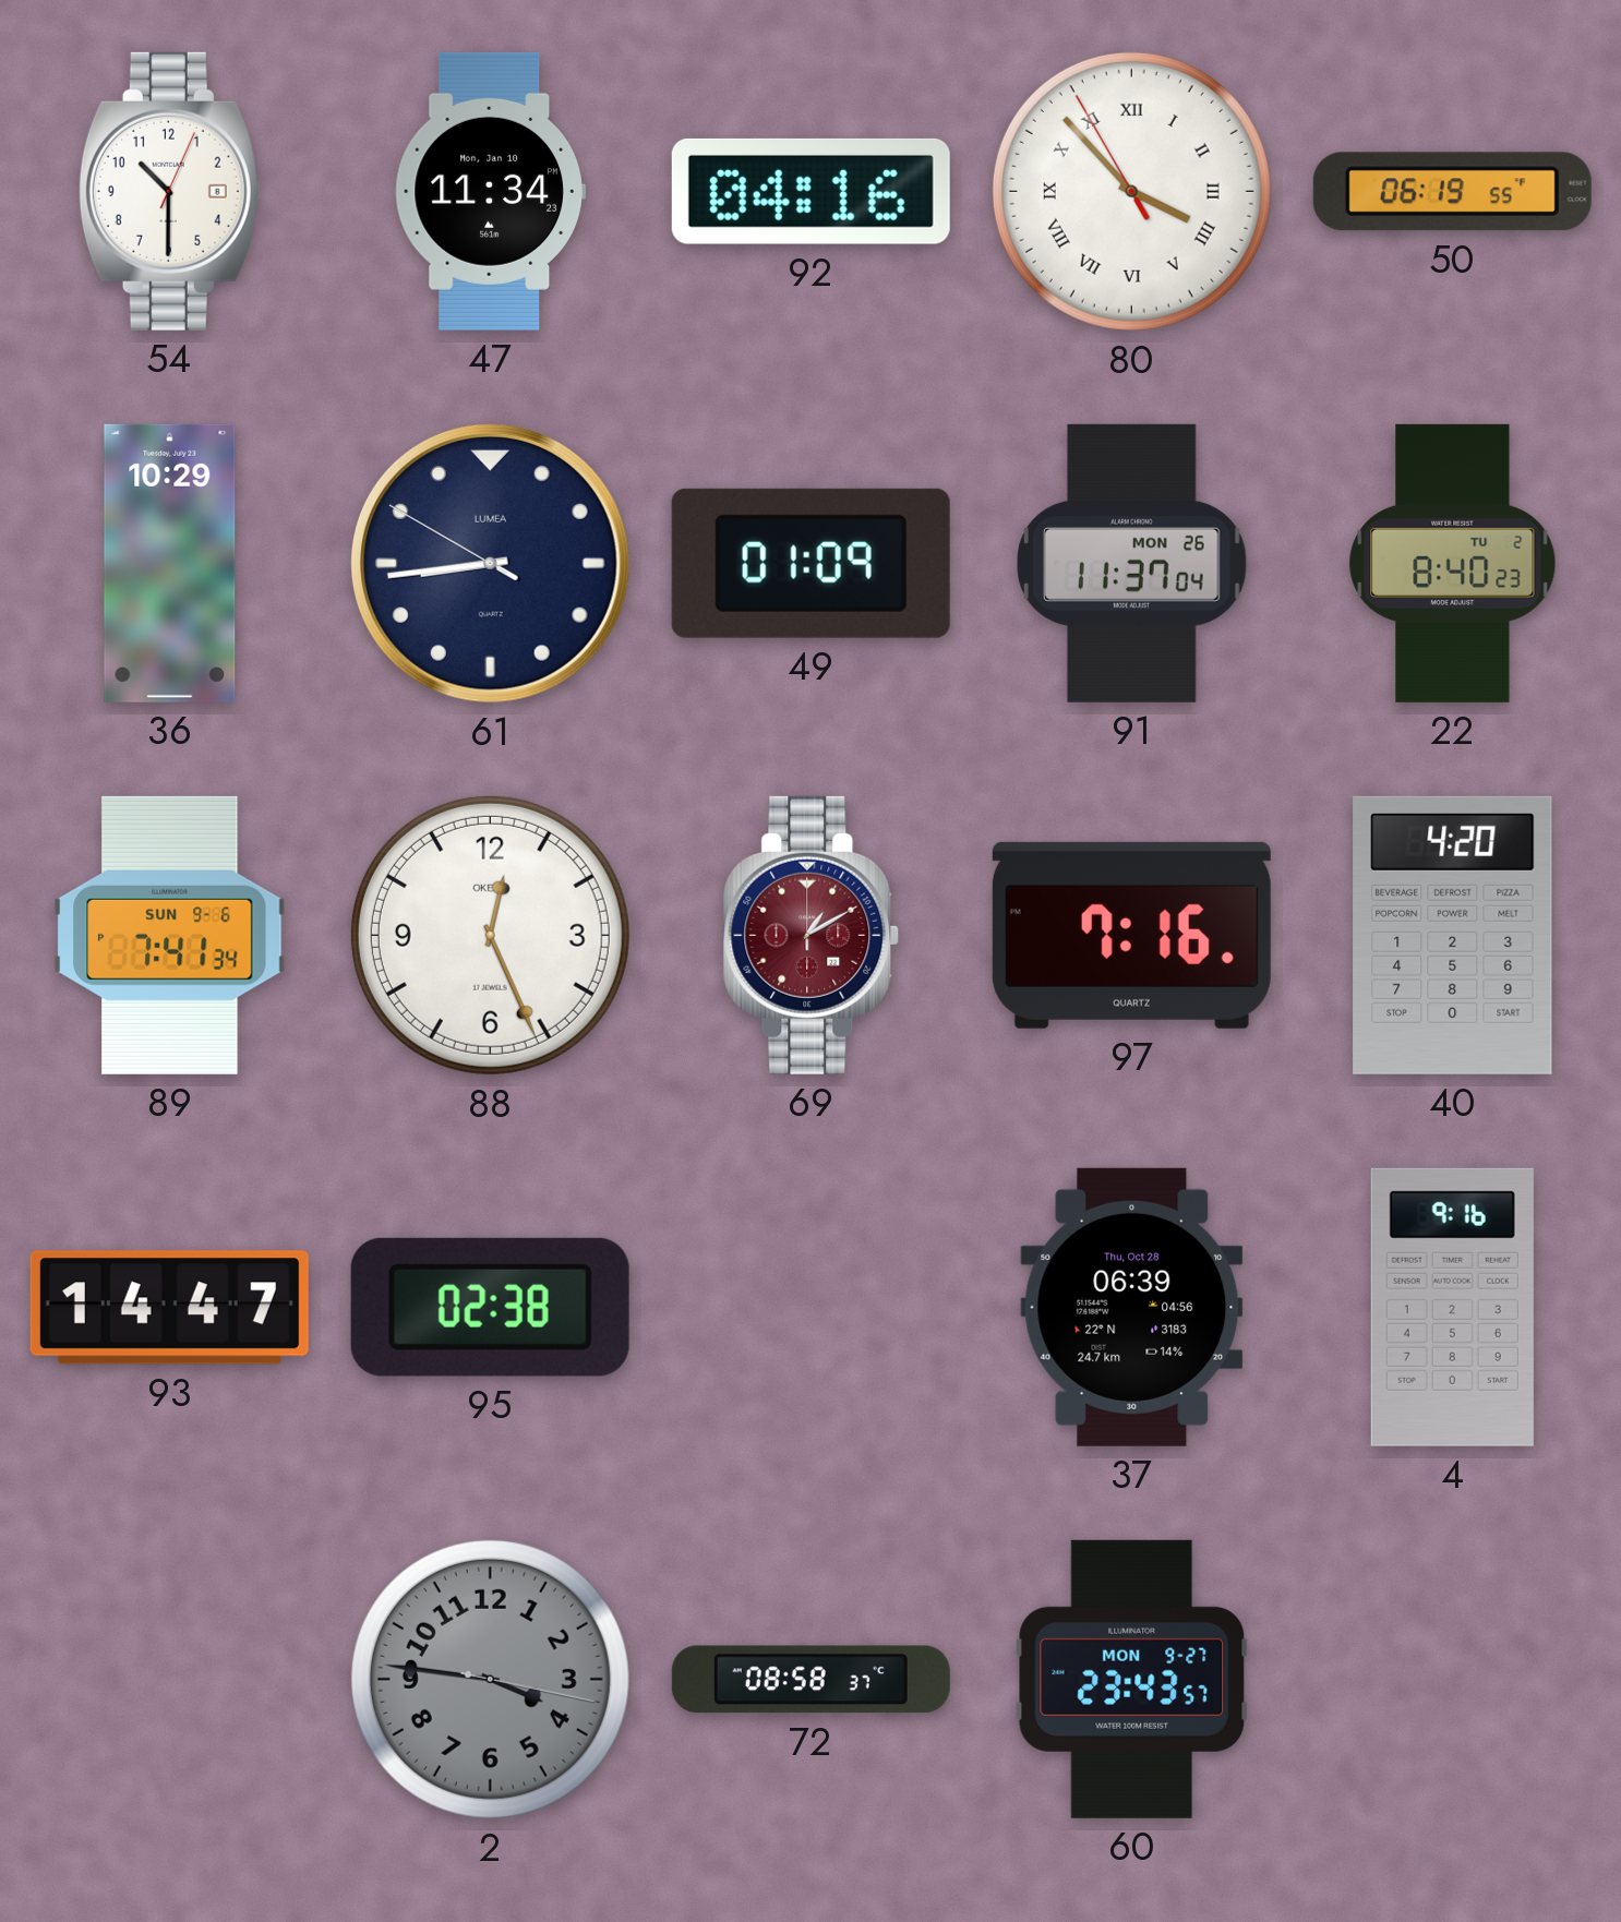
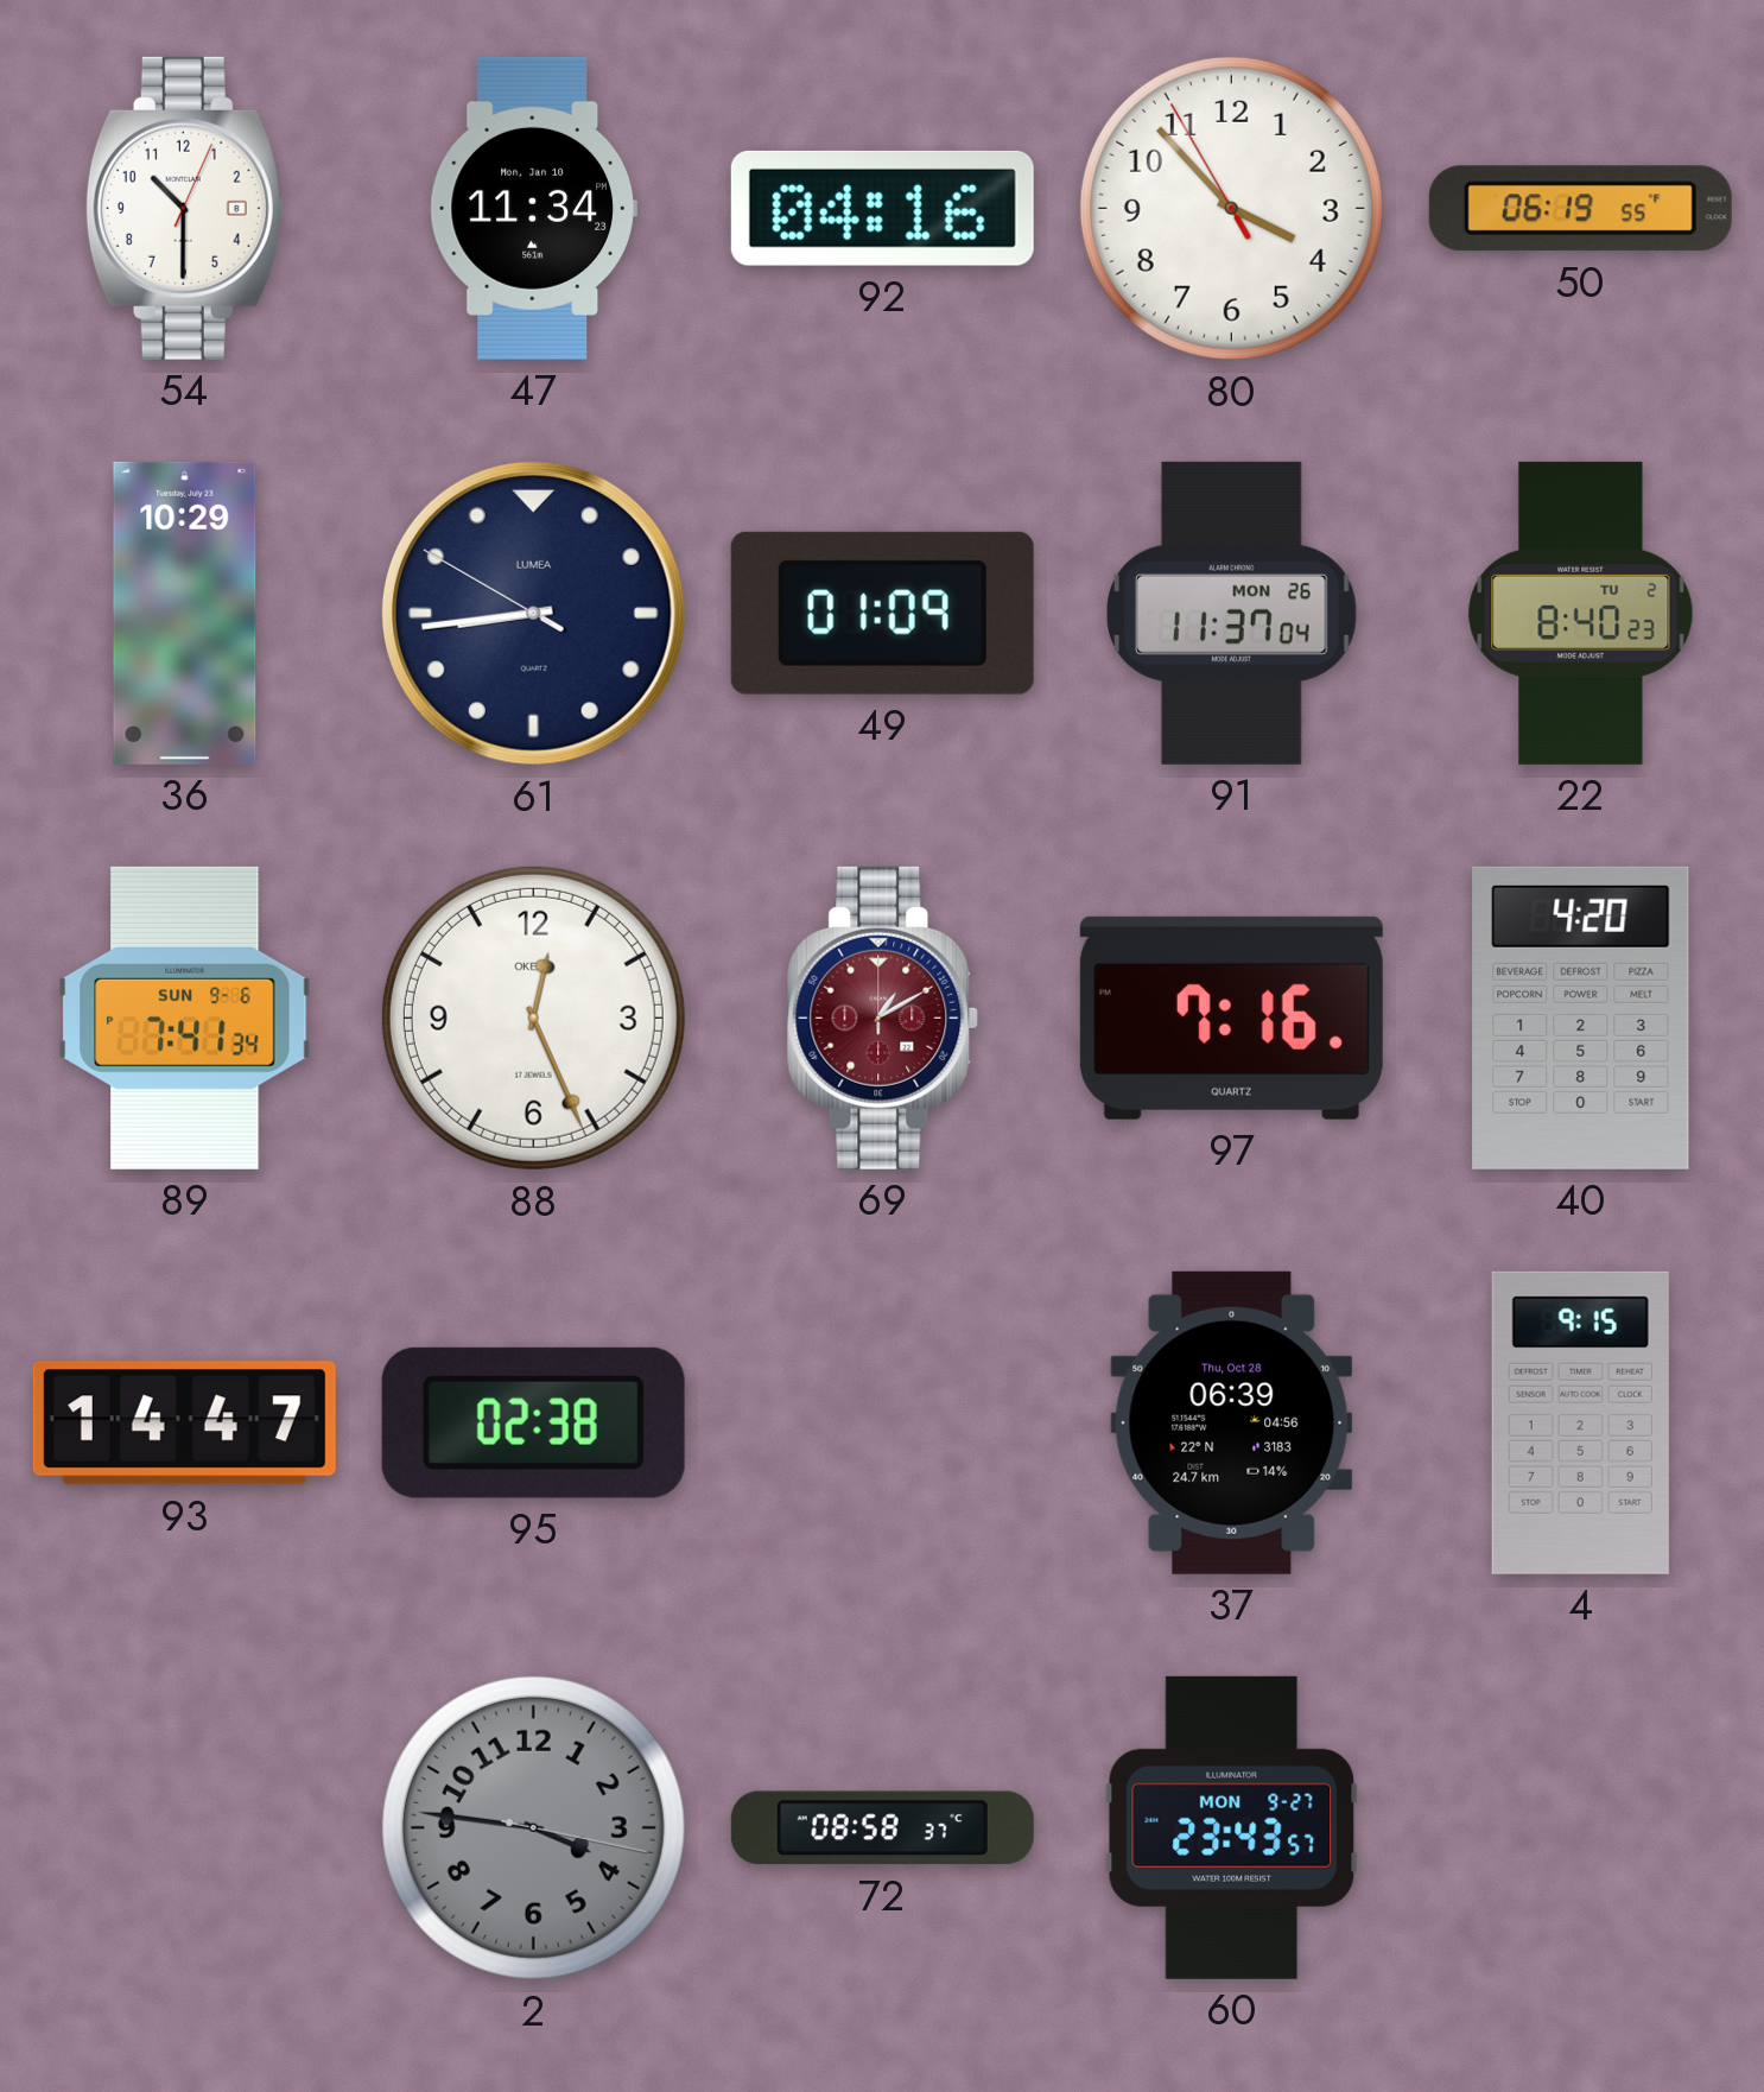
80 numerals: Roman -> Arabic (1231, 208)
4: 9:16 -> 9:15 (1580, 1422)
